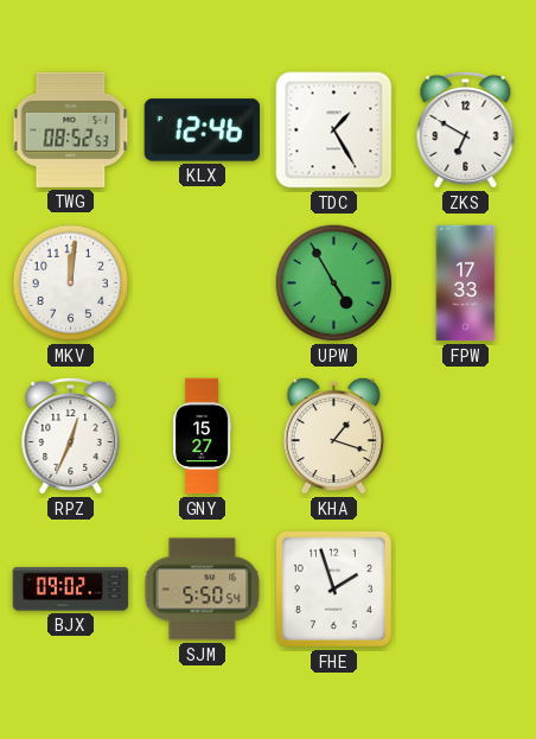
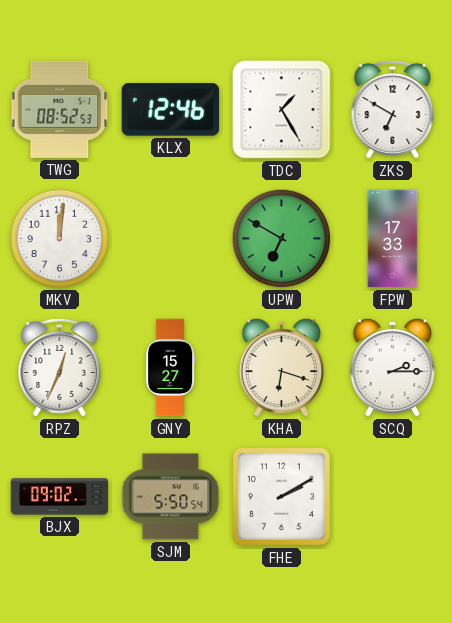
UPW: 4:55 -> 6:50 (282, 239)
KHA: 1:18 -> 6:18 (282, 367)
SCQ: none -> 2:15 (393, 367)
FHE: 1:57 -> 2:10 (281, 496)
